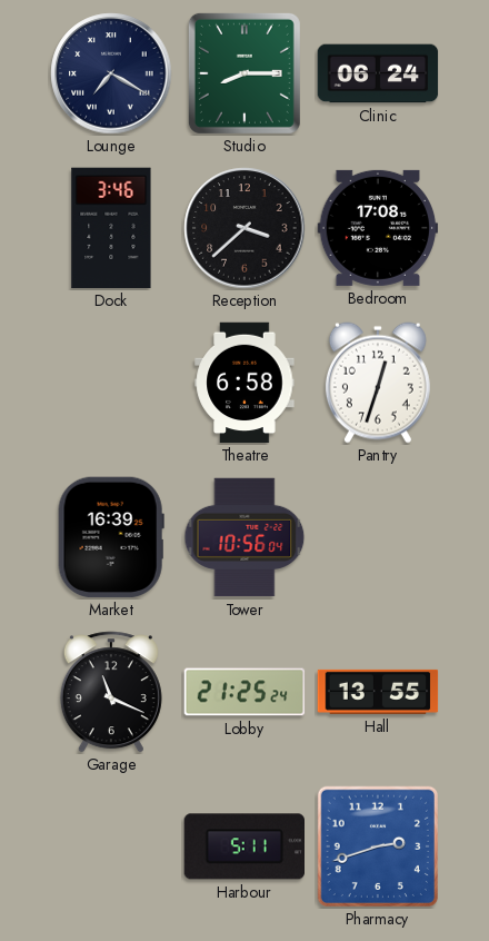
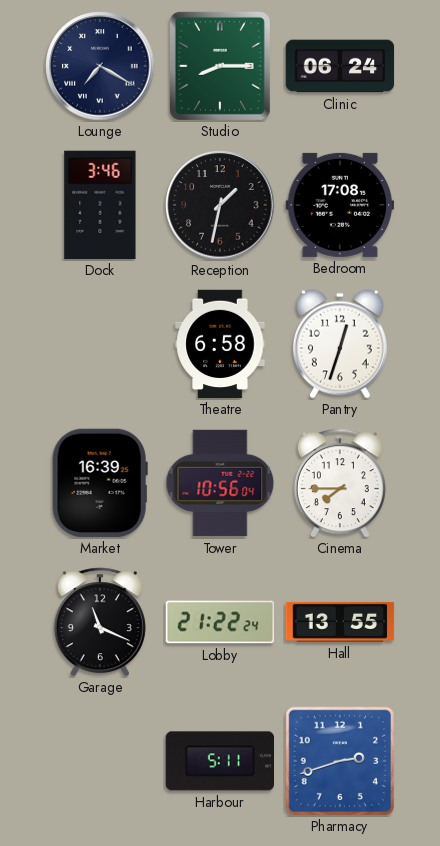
Reception: 3:38 -> 1:32 (220, 205)
Cinema: none -> 7:45 (340, 483)
Lobby: 21:25 -> 21:22 (220, 622)
